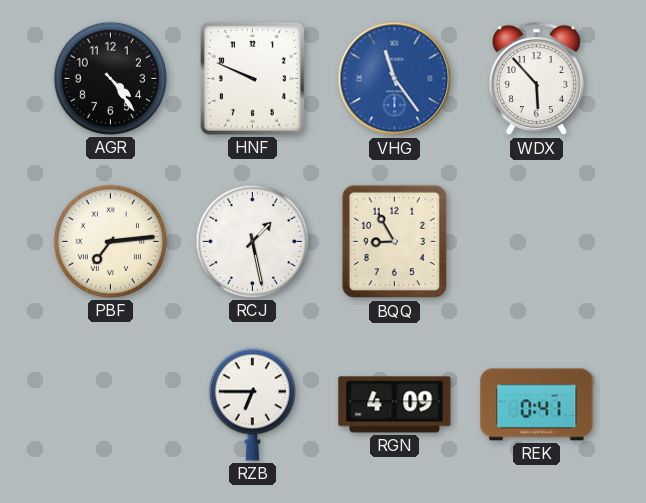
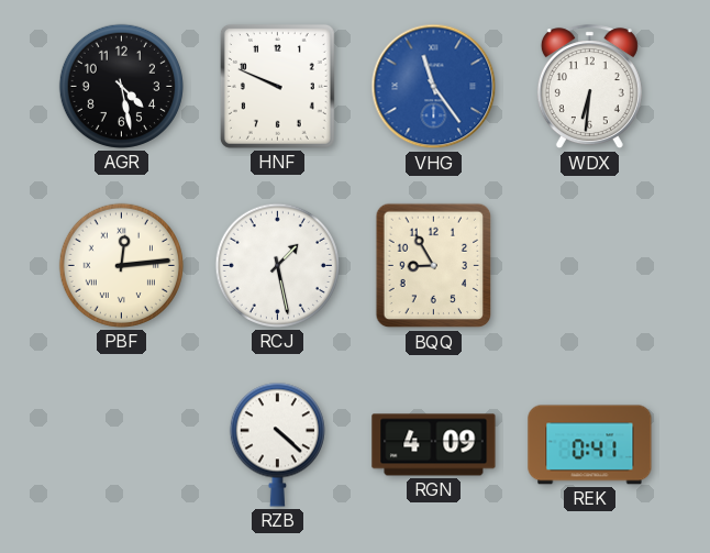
AGR: 4:24 -> 4:28 (121, 86)
WDX: 5:53 -> 6:31 (589, 87)
PBF: 7:14 -> 12:14 (121, 265)
RZB: 6:45 -> 4:22 (277, 444)
